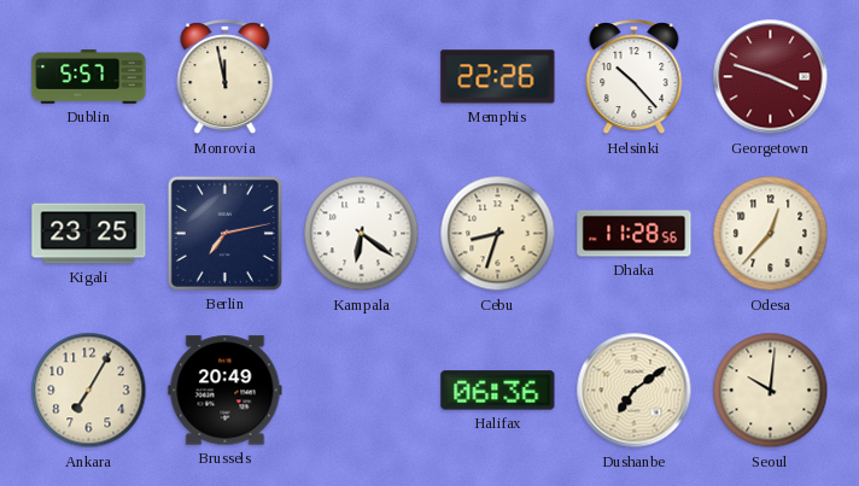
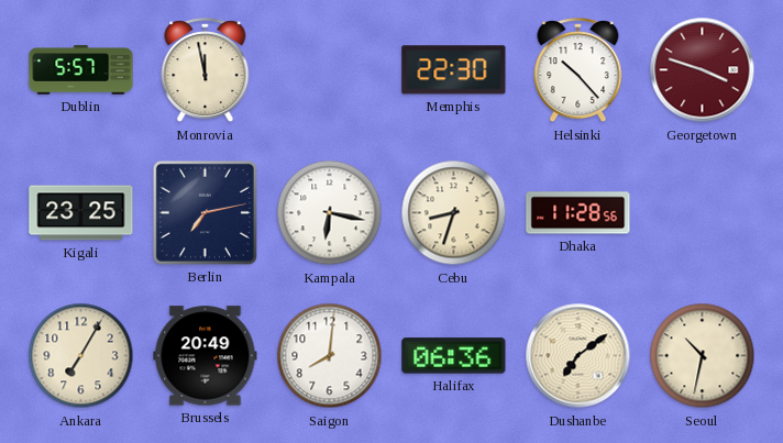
Memphis: 22:26 -> 22:30 (454, 70)
Kampala: 6:21 -> 6:17 (330, 213)
Odesa: 12:37 -> none (771, 234)
Saigon: none -> 8:01 (330, 356)
Seoul: 10:01 -> 10:32 (703, 356)
